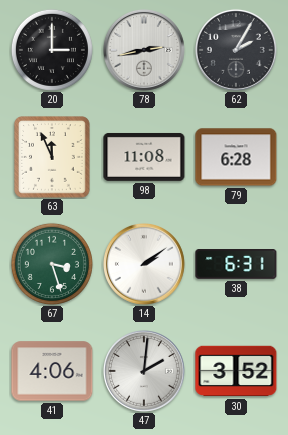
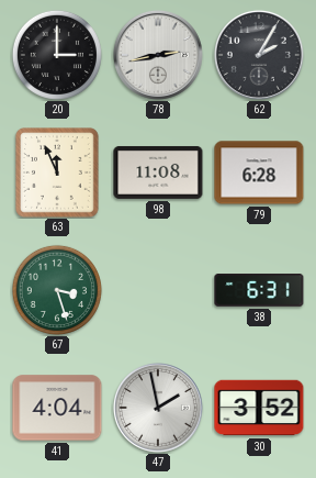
14: 2:09 -> none (144, 264)
41: 4:06 -> 4:04 (57, 408)
47: 2:01 -> 1:58 (158, 408)
